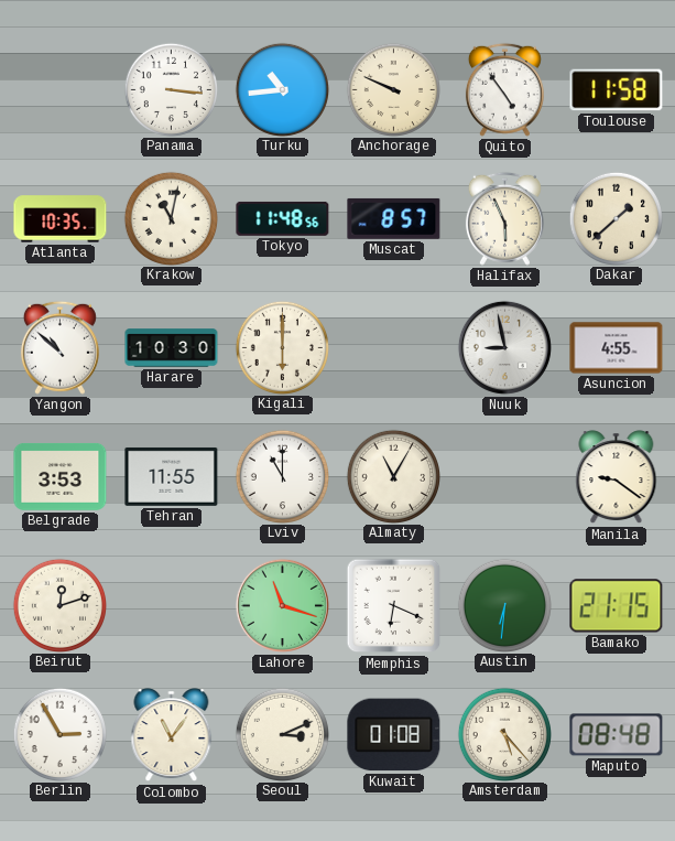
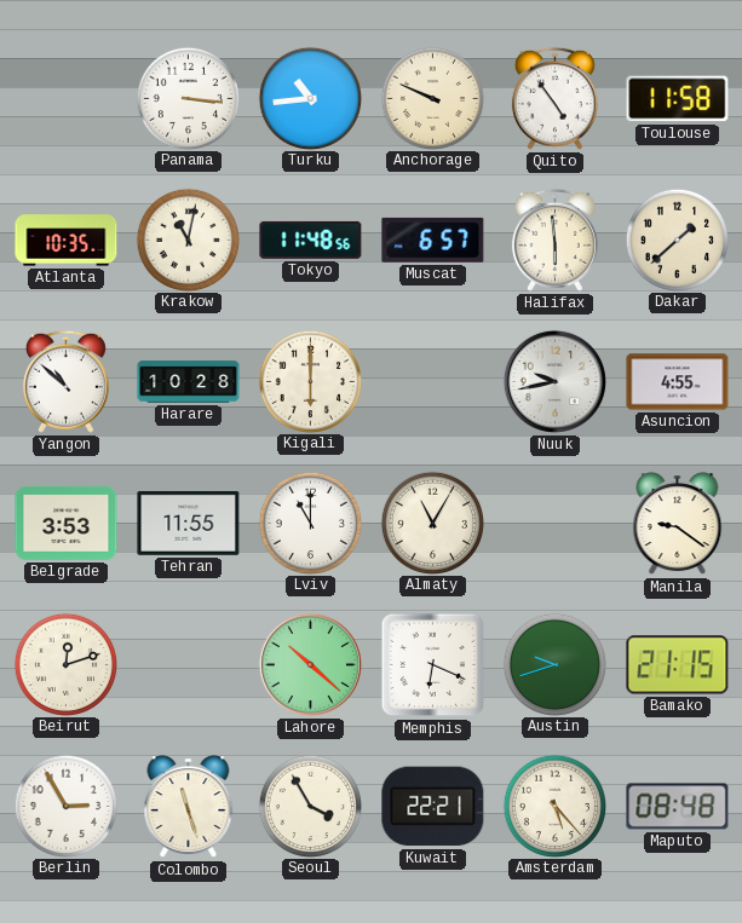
Muscat: 8:57 -> 6:57 (433, 240)
Halifax: 5:56 -> 5:59 (554, 240)
Harare: 10:30 -> 10:28 (189, 382)
Nuuk: 8:58 -> 9:43 (554, 381)
Lahore: 11:18 -> 10:22 (310, 664)
Austin: 6:31 -> 9:42 (554, 664)
Colombo: 11:06 -> 11:27 (189, 807)
Seoul: 3:11 -> 3:55 (310, 806)
Kuwait: 01:08 -> 22:21 (433, 807)
